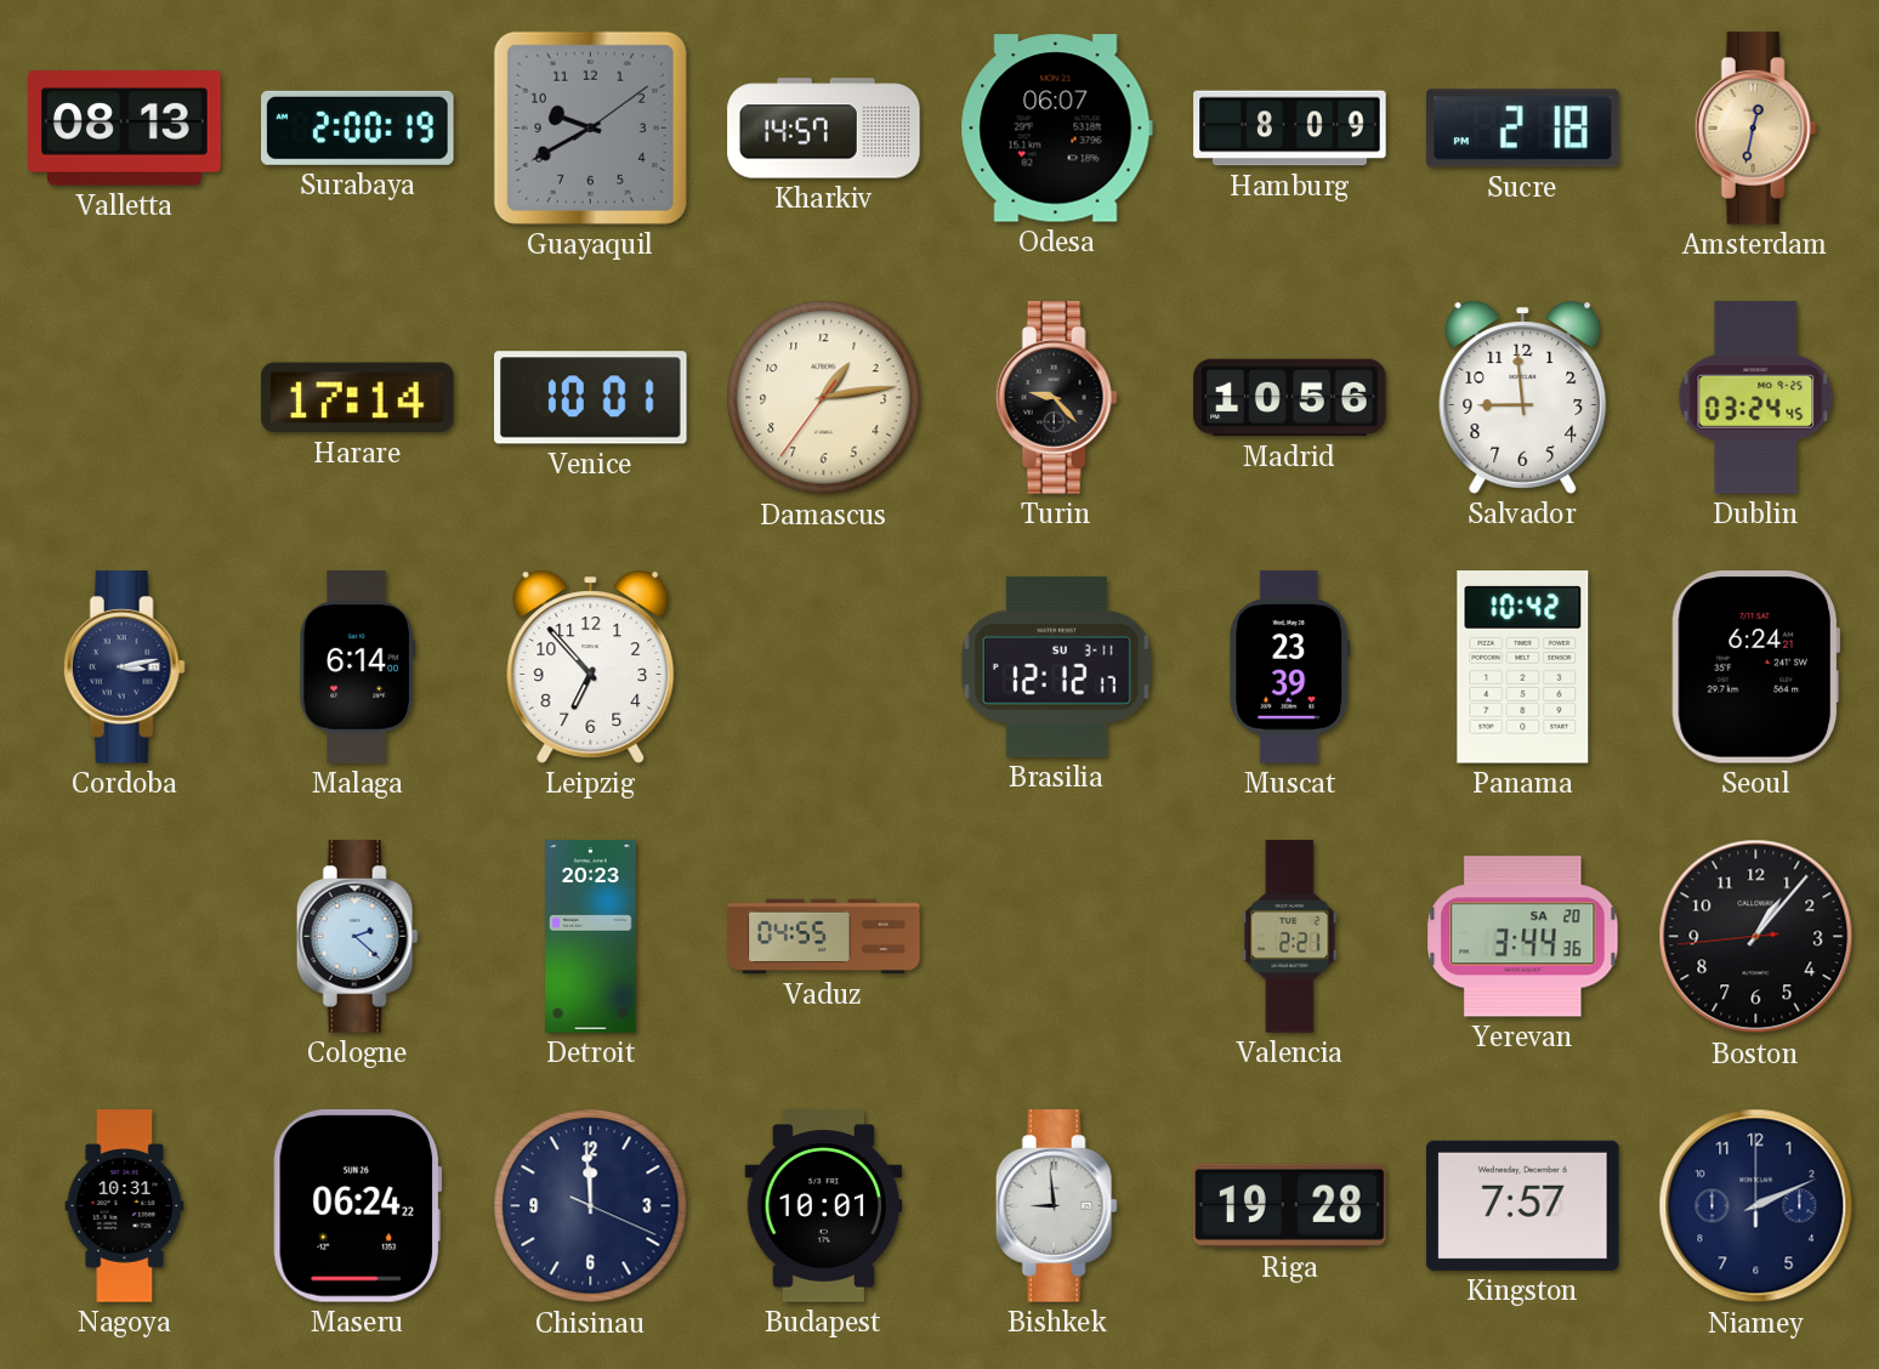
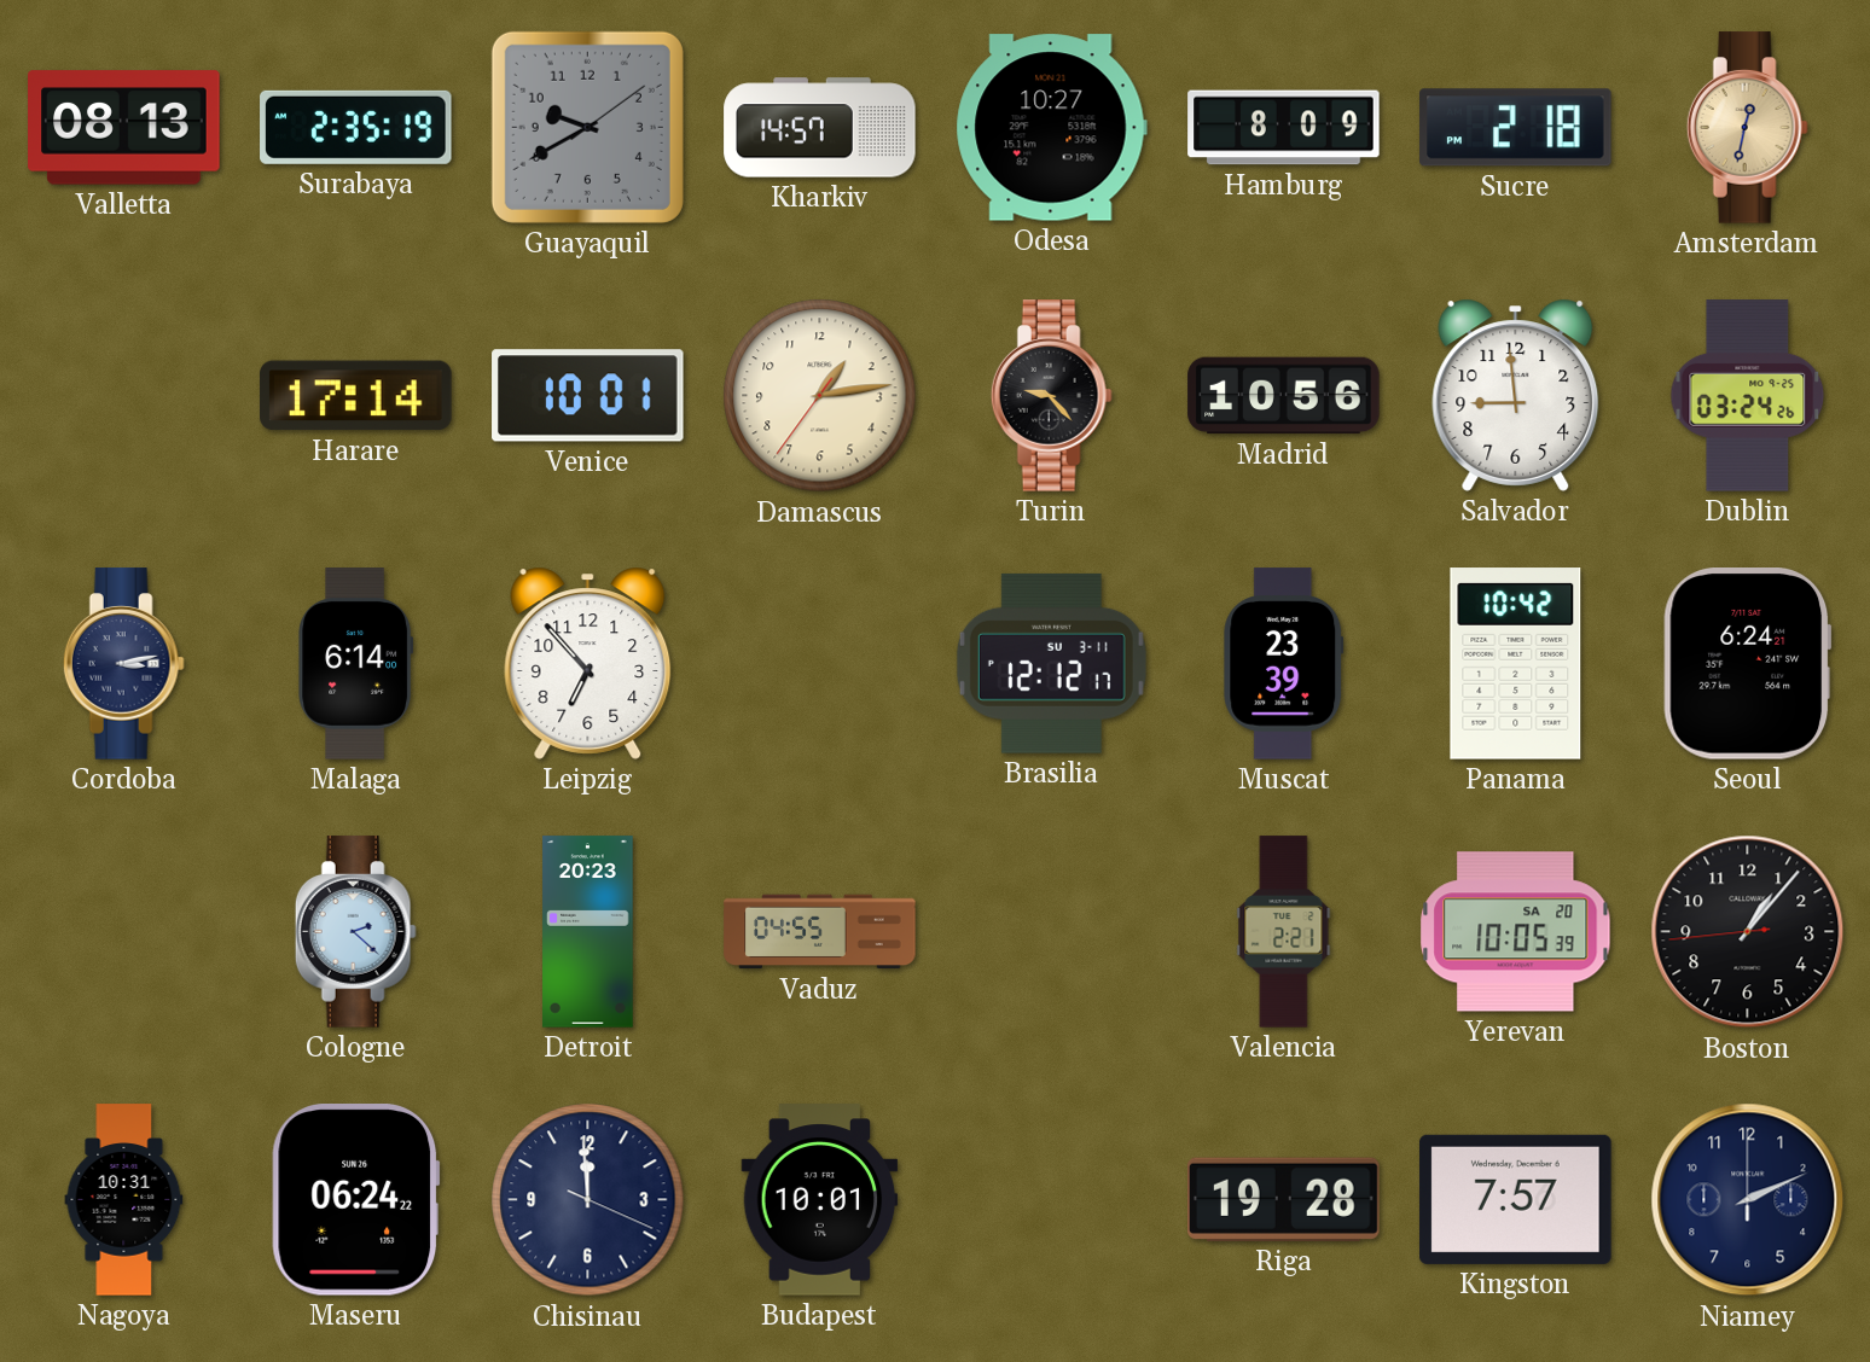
Surabaya: 2:00 -> 2:35 (356, 127)
Odesa: 06:07 -> 10:27 (1051, 128)
Dublin: 03:24:45 -> 03:24:26 (1748, 396)
Yerevan: 3:44 -> 10:05 (1516, 932)
Bishkek: 8:59 -> none (1056, 1206)
